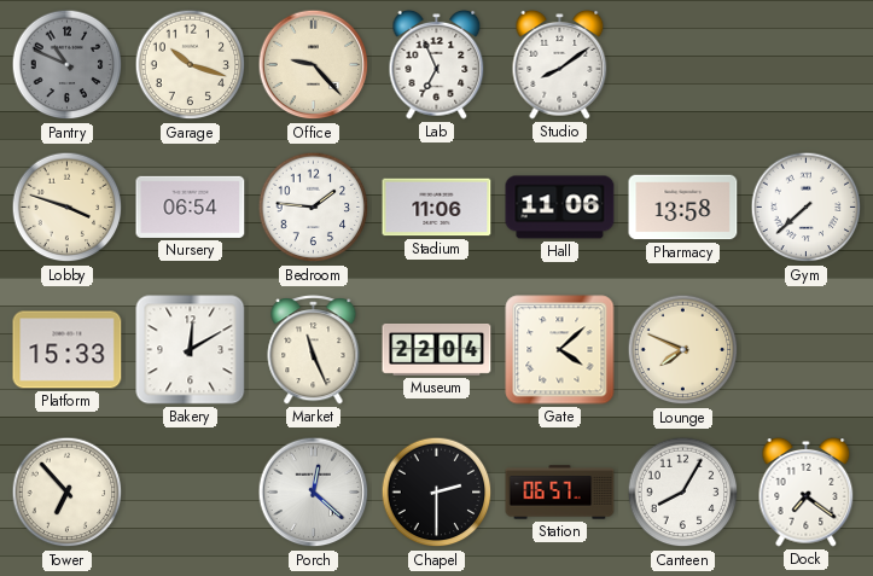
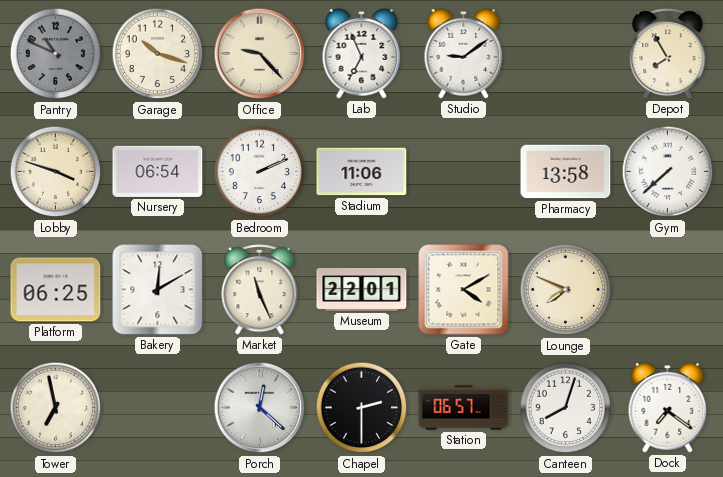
Studio: 8:09 -> 9:09 (464, 54)
Depot: none -> 7:55 (668, 54)
Bedroom: 1:46 -> 2:11 (260, 172)
Hall: 11:06 -> none (560, 208)
Platform: 15:33 -> 06:25 (56, 290)
Museum: 22:04 -> 22:01 (362, 289)
Gate: 4:08 -> 4:10 (464, 290)
Tower: 6:53 -> 6:58 (56, 408)
Canteen: 8:05 -> 8:03 (566, 408)
